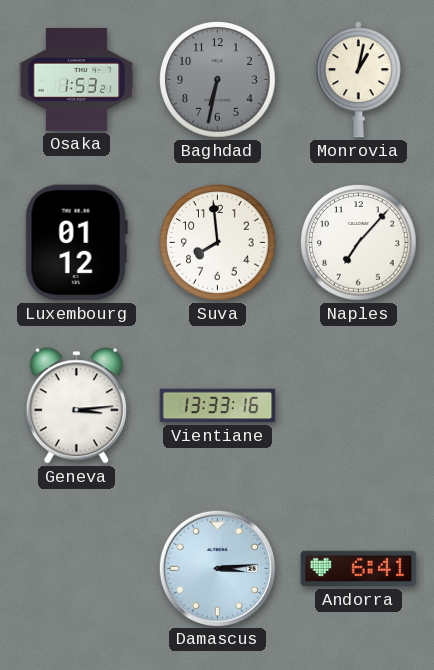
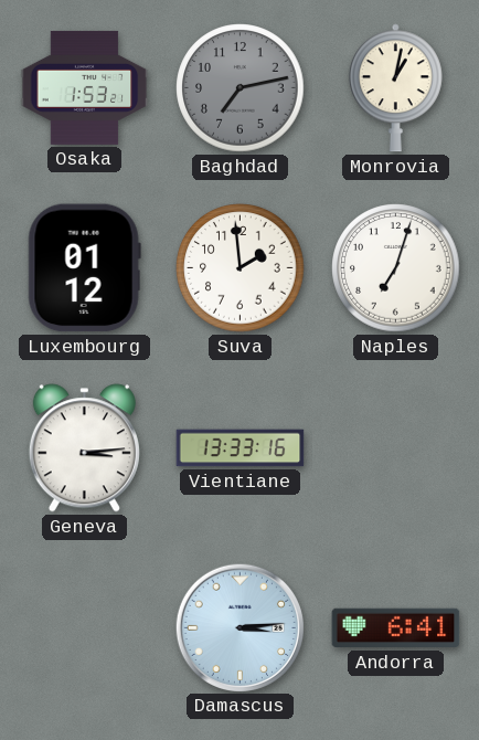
Baghdad: 6:32 -> 7:13 (241, 88)
Suva: 7:59 -> 1:59 (241, 268)
Naples: 7:07 -> 7:03 (396, 268)
